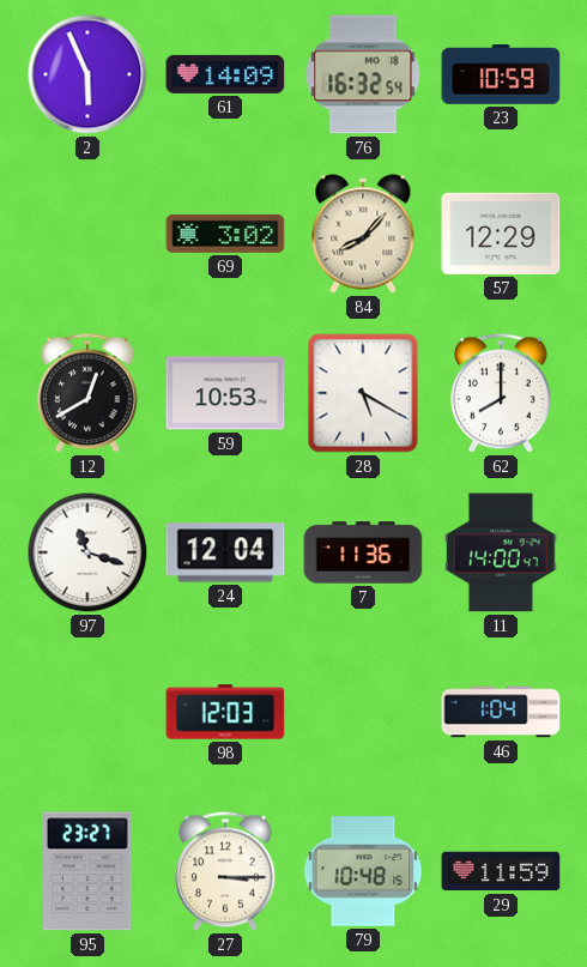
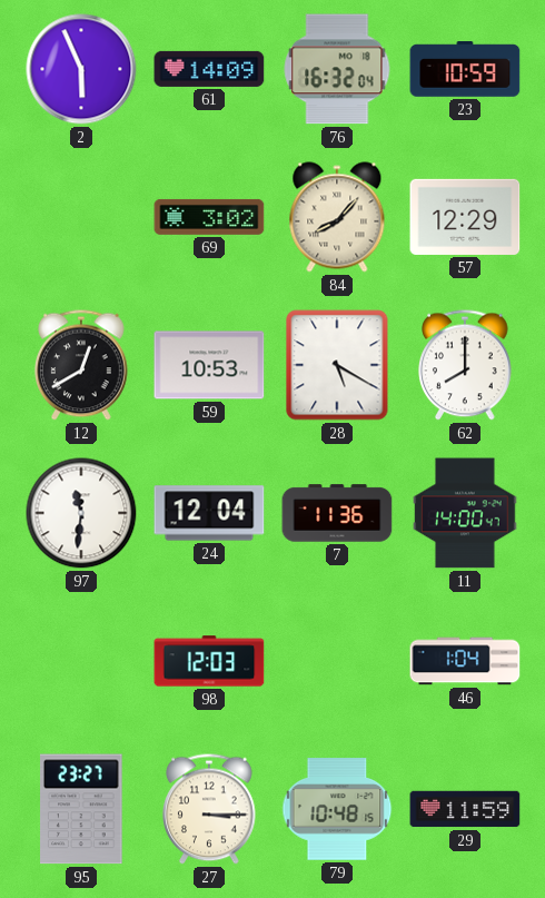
76: 16:32:54 -> 16:32:04 (337, 69)
97: 11:18 -> 11:31 (81, 513)
